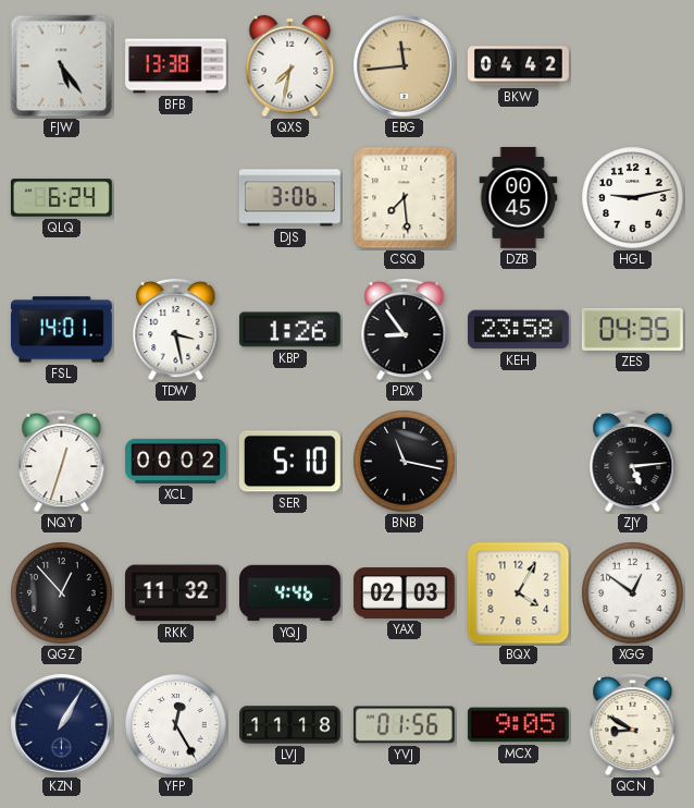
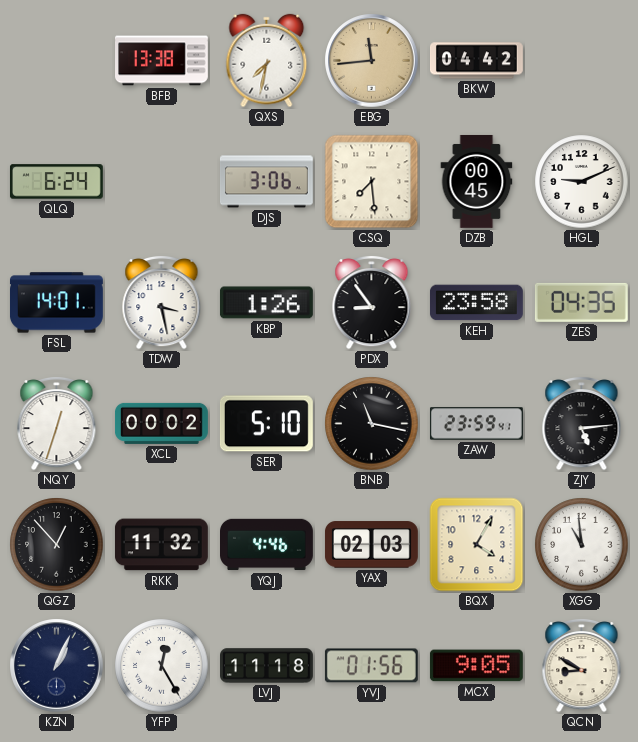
FJW: 5:24 -> none (62, 66)
HGL: 9:13 -> 9:11 (582, 182)
ZAW: none -> 23:59 (476, 424)
XGG: 12:51 -> 10:59 (582, 545)
KZN: 1:05 -> 1:04 (57, 666)
